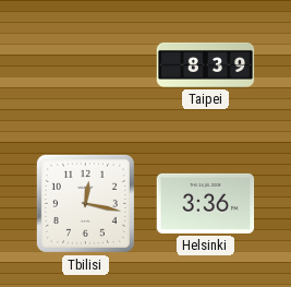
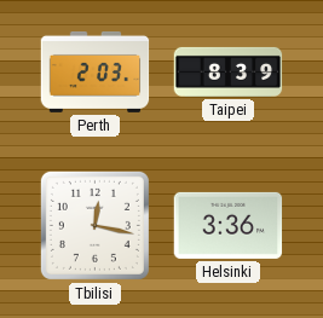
Perth: none -> 2:03 (96, 73)
